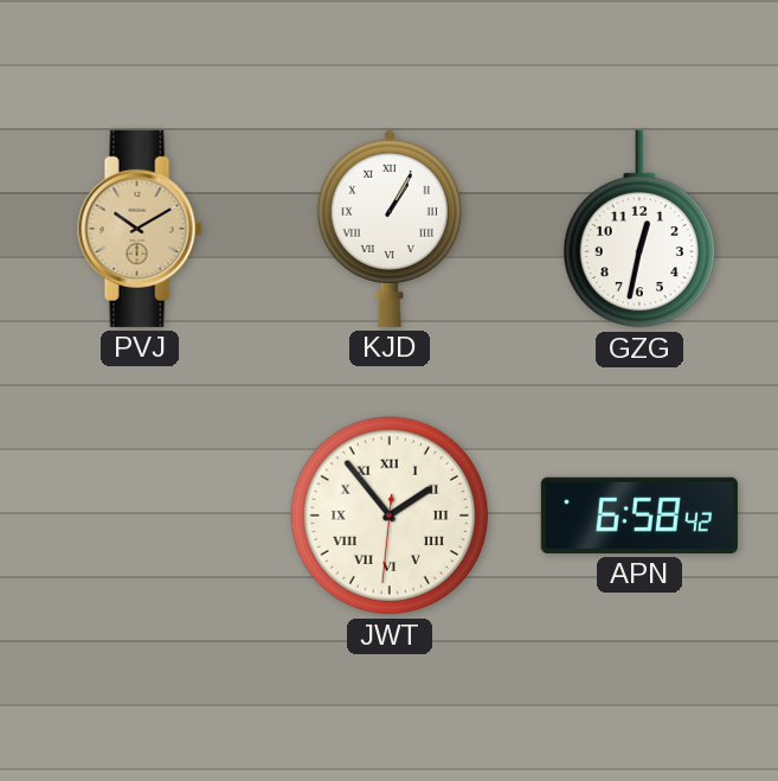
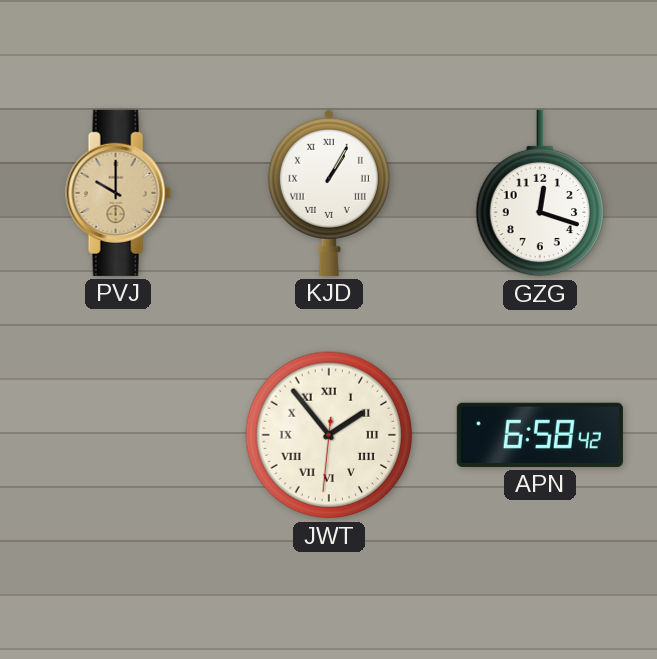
PVJ: 10:10 -> 10:00 (118, 193)
GZG: 12:32 -> 12:18 (539, 193)
